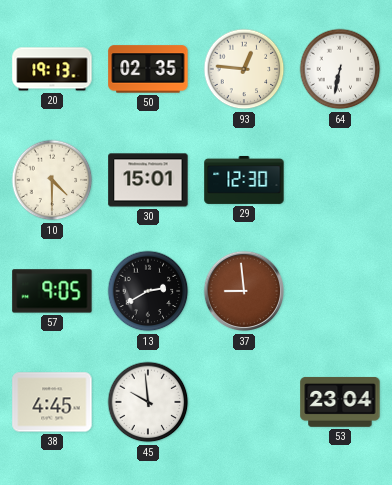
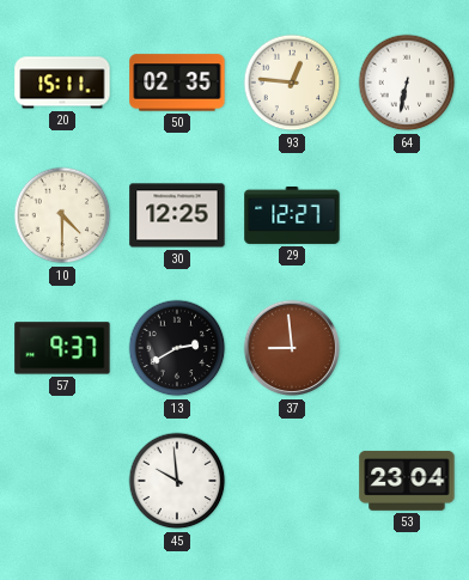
20: 19:13 -> 15:11 (62, 83)
30: 15:01 -> 12:25 (177, 215)
29: 12:30 -> 12:27 (292, 215)
57: 9:05 -> 9:37 (62, 348)
38: 4:45 -> none (52, 402)
